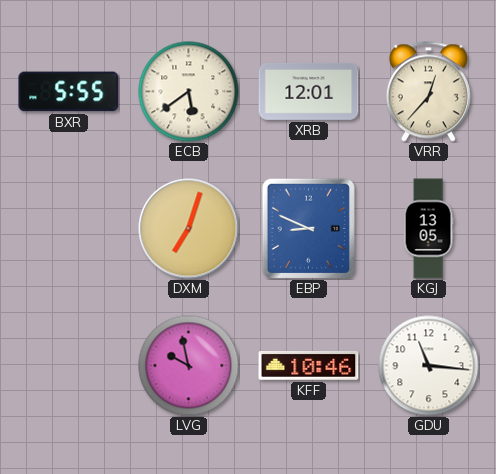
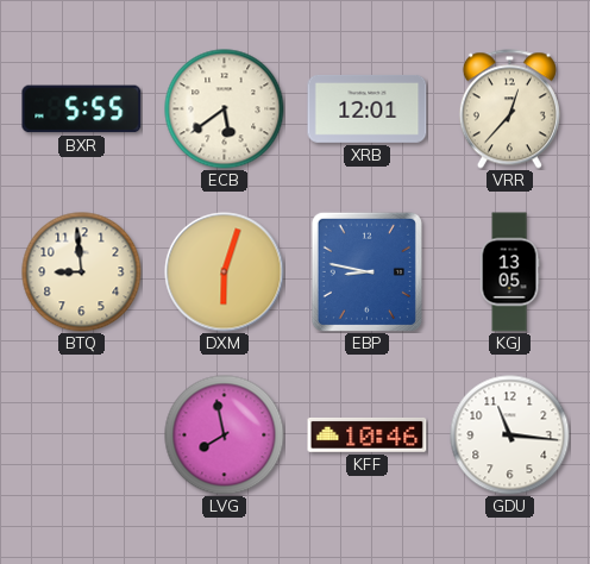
BTQ: none -> 8:59 (82, 272)
DXM: 7:03 -> 6:03 (225, 272)
EBP: 8:49 -> 8:47 (366, 271)
LVG: 9:58 -> 7:58 (225, 435)
